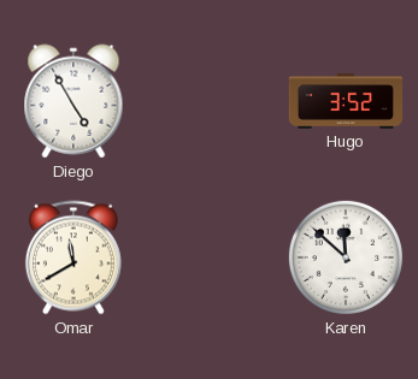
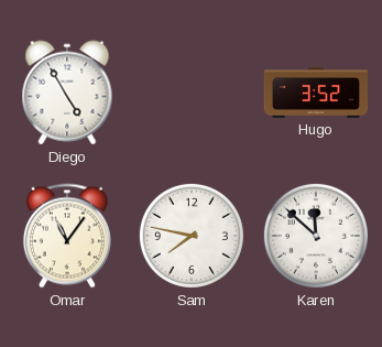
Omar: 11:40 -> 11:06 (67, 236)
Sam: none -> 7:47 (192, 236)
